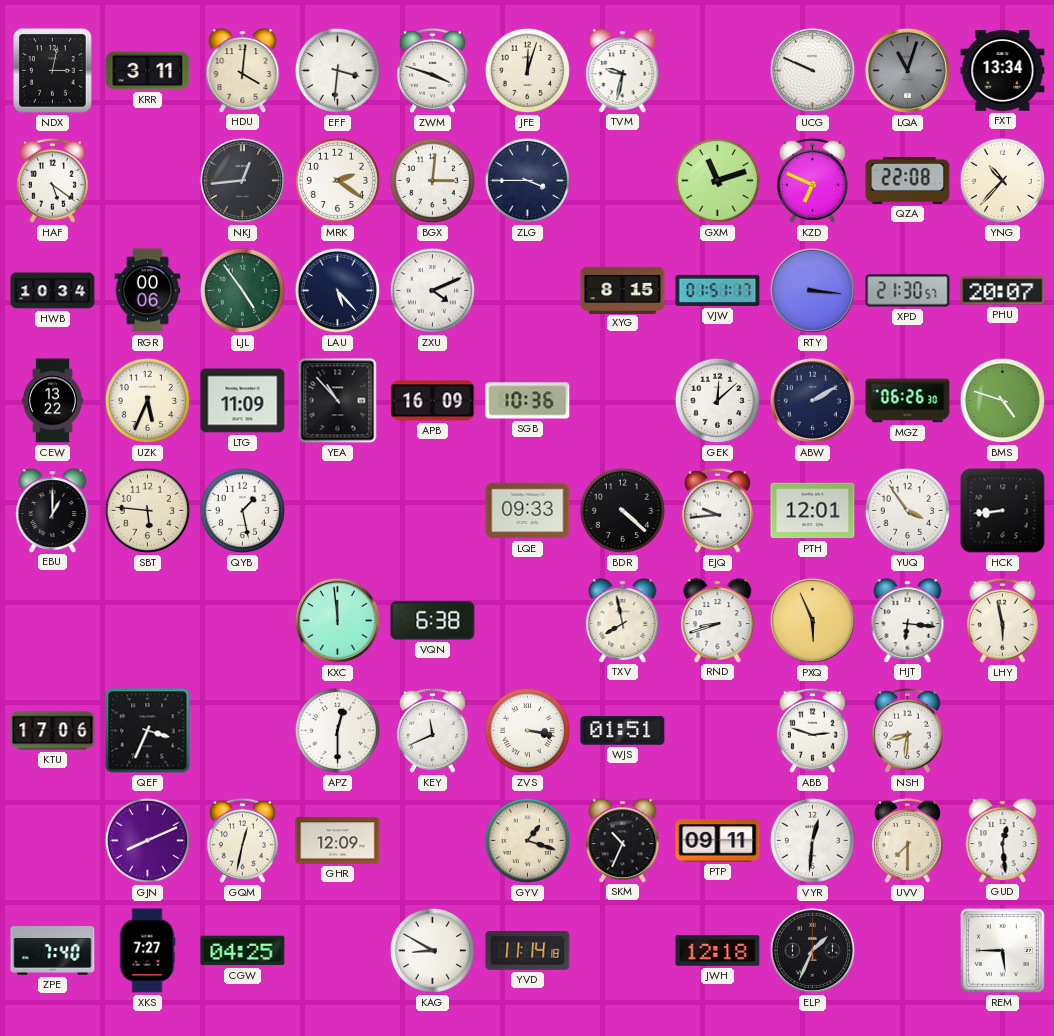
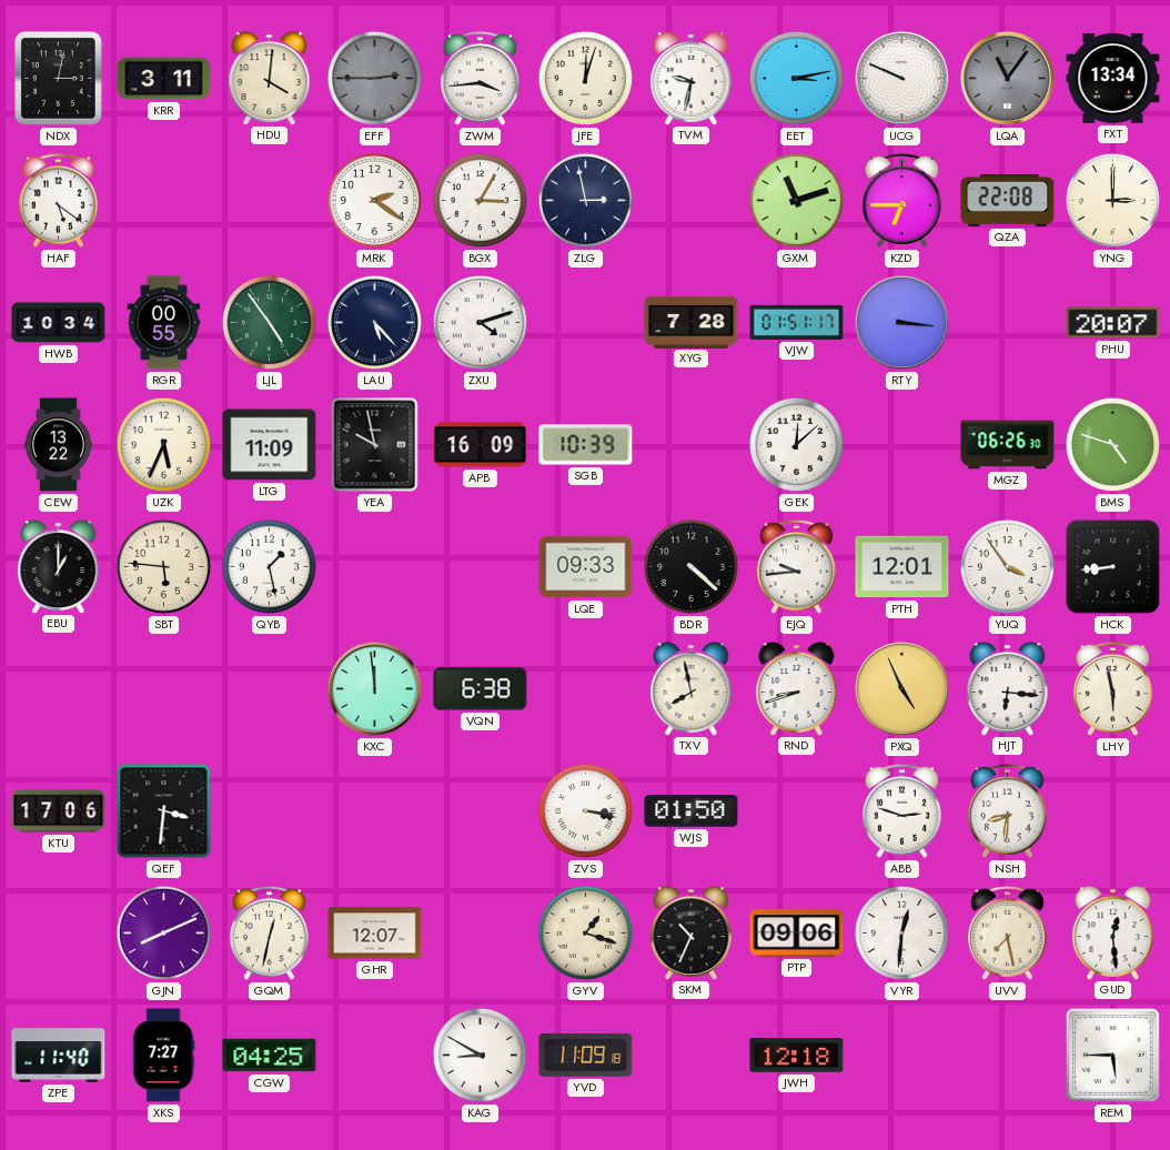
EFF: 3:31 -> 2:45 (374, 78)
EFF dial: white -> grey (374, 78)
ZWM: 3:48 -> 3:44 (480, 78)
EET: none -> 3:13 (796, 78)
LQA: 11:03 -> 11:06 (1007, 78)
NKJ: 12:44 -> none (242, 180)
BGX: 3:01 -> 3:05 (480, 200)
ZLG: 3:45 -> 2:58 (585, 200)
KZD: 6:49 -> 6:45 (901, 200)
YNG: 10:37 -> 3:00 (1112, 200)
RGR: 00:06 -> 00:55 (164, 323)
ZXU: 4:11 -> 4:12 (480, 322)
XYG: 8:15 -> 7:28 (692, 322)
XPD: 21:30 -> none (908, 291)
YEA: 10:53 -> 9:58 (375, 445)
SGB: 10:36 -> 10:39 (586, 445)
ABW: 2:10 -> none (812, 400)
PXQ: 5:56 -> 4:56 (901, 688)
QEF: 3:34 -> 3:31 (164, 811)
APZ: 12:30 -> none (337, 730)
KEY: 11:41 -> none (432, 730)
WJS: 01:51 -> 01:50 (692, 811)
GHR: 12:09 -> 12:07 (375, 934)
PTP: 09:11 -> 09:06 (797, 934)
UVV: 7:30 -> 7:28 (1007, 932)
ZPE: 7:40 -> 11:40 (59, 1056)
YVD: 11:14 -> 11:09 (586, 1055)
ELP: 1:34 -> none (812, 950)
